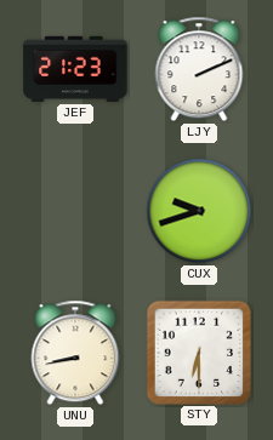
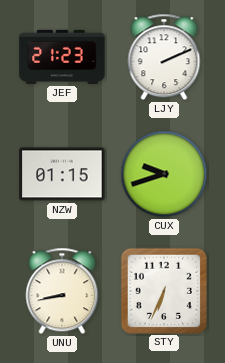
NZW: none -> 01:15 (62, 174)
STY: 6:30 -> 6:34 (163, 290)
